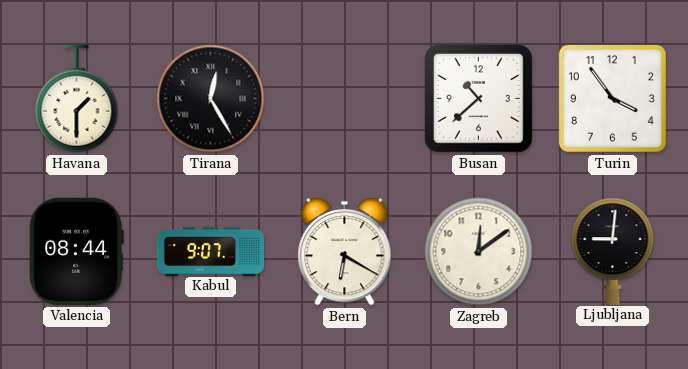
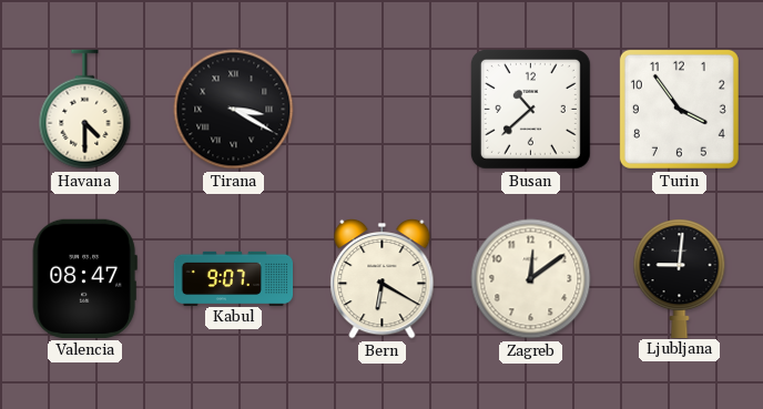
Havana: 1:30 -> 4:30 (85, 110)
Tirana: 12:25 -> 3:20 (234, 110)
Valencia: 08:44 -> 08:47 (84, 278)
